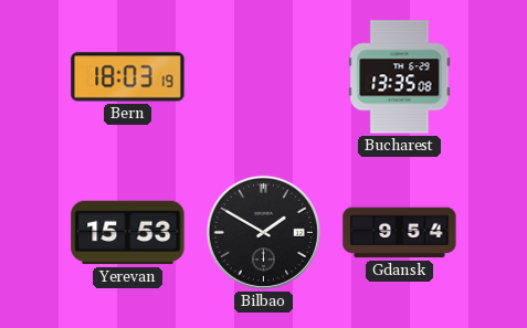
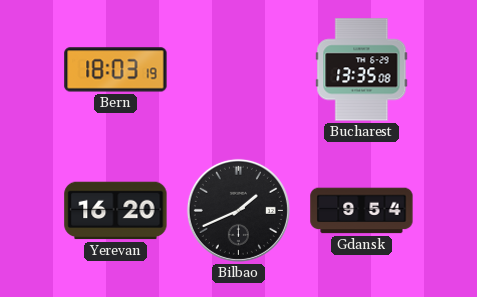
Yerevan: 15:53 -> 16:20 (116, 211)
Bilbao: 1:50 -> 1:41 (238, 210)
